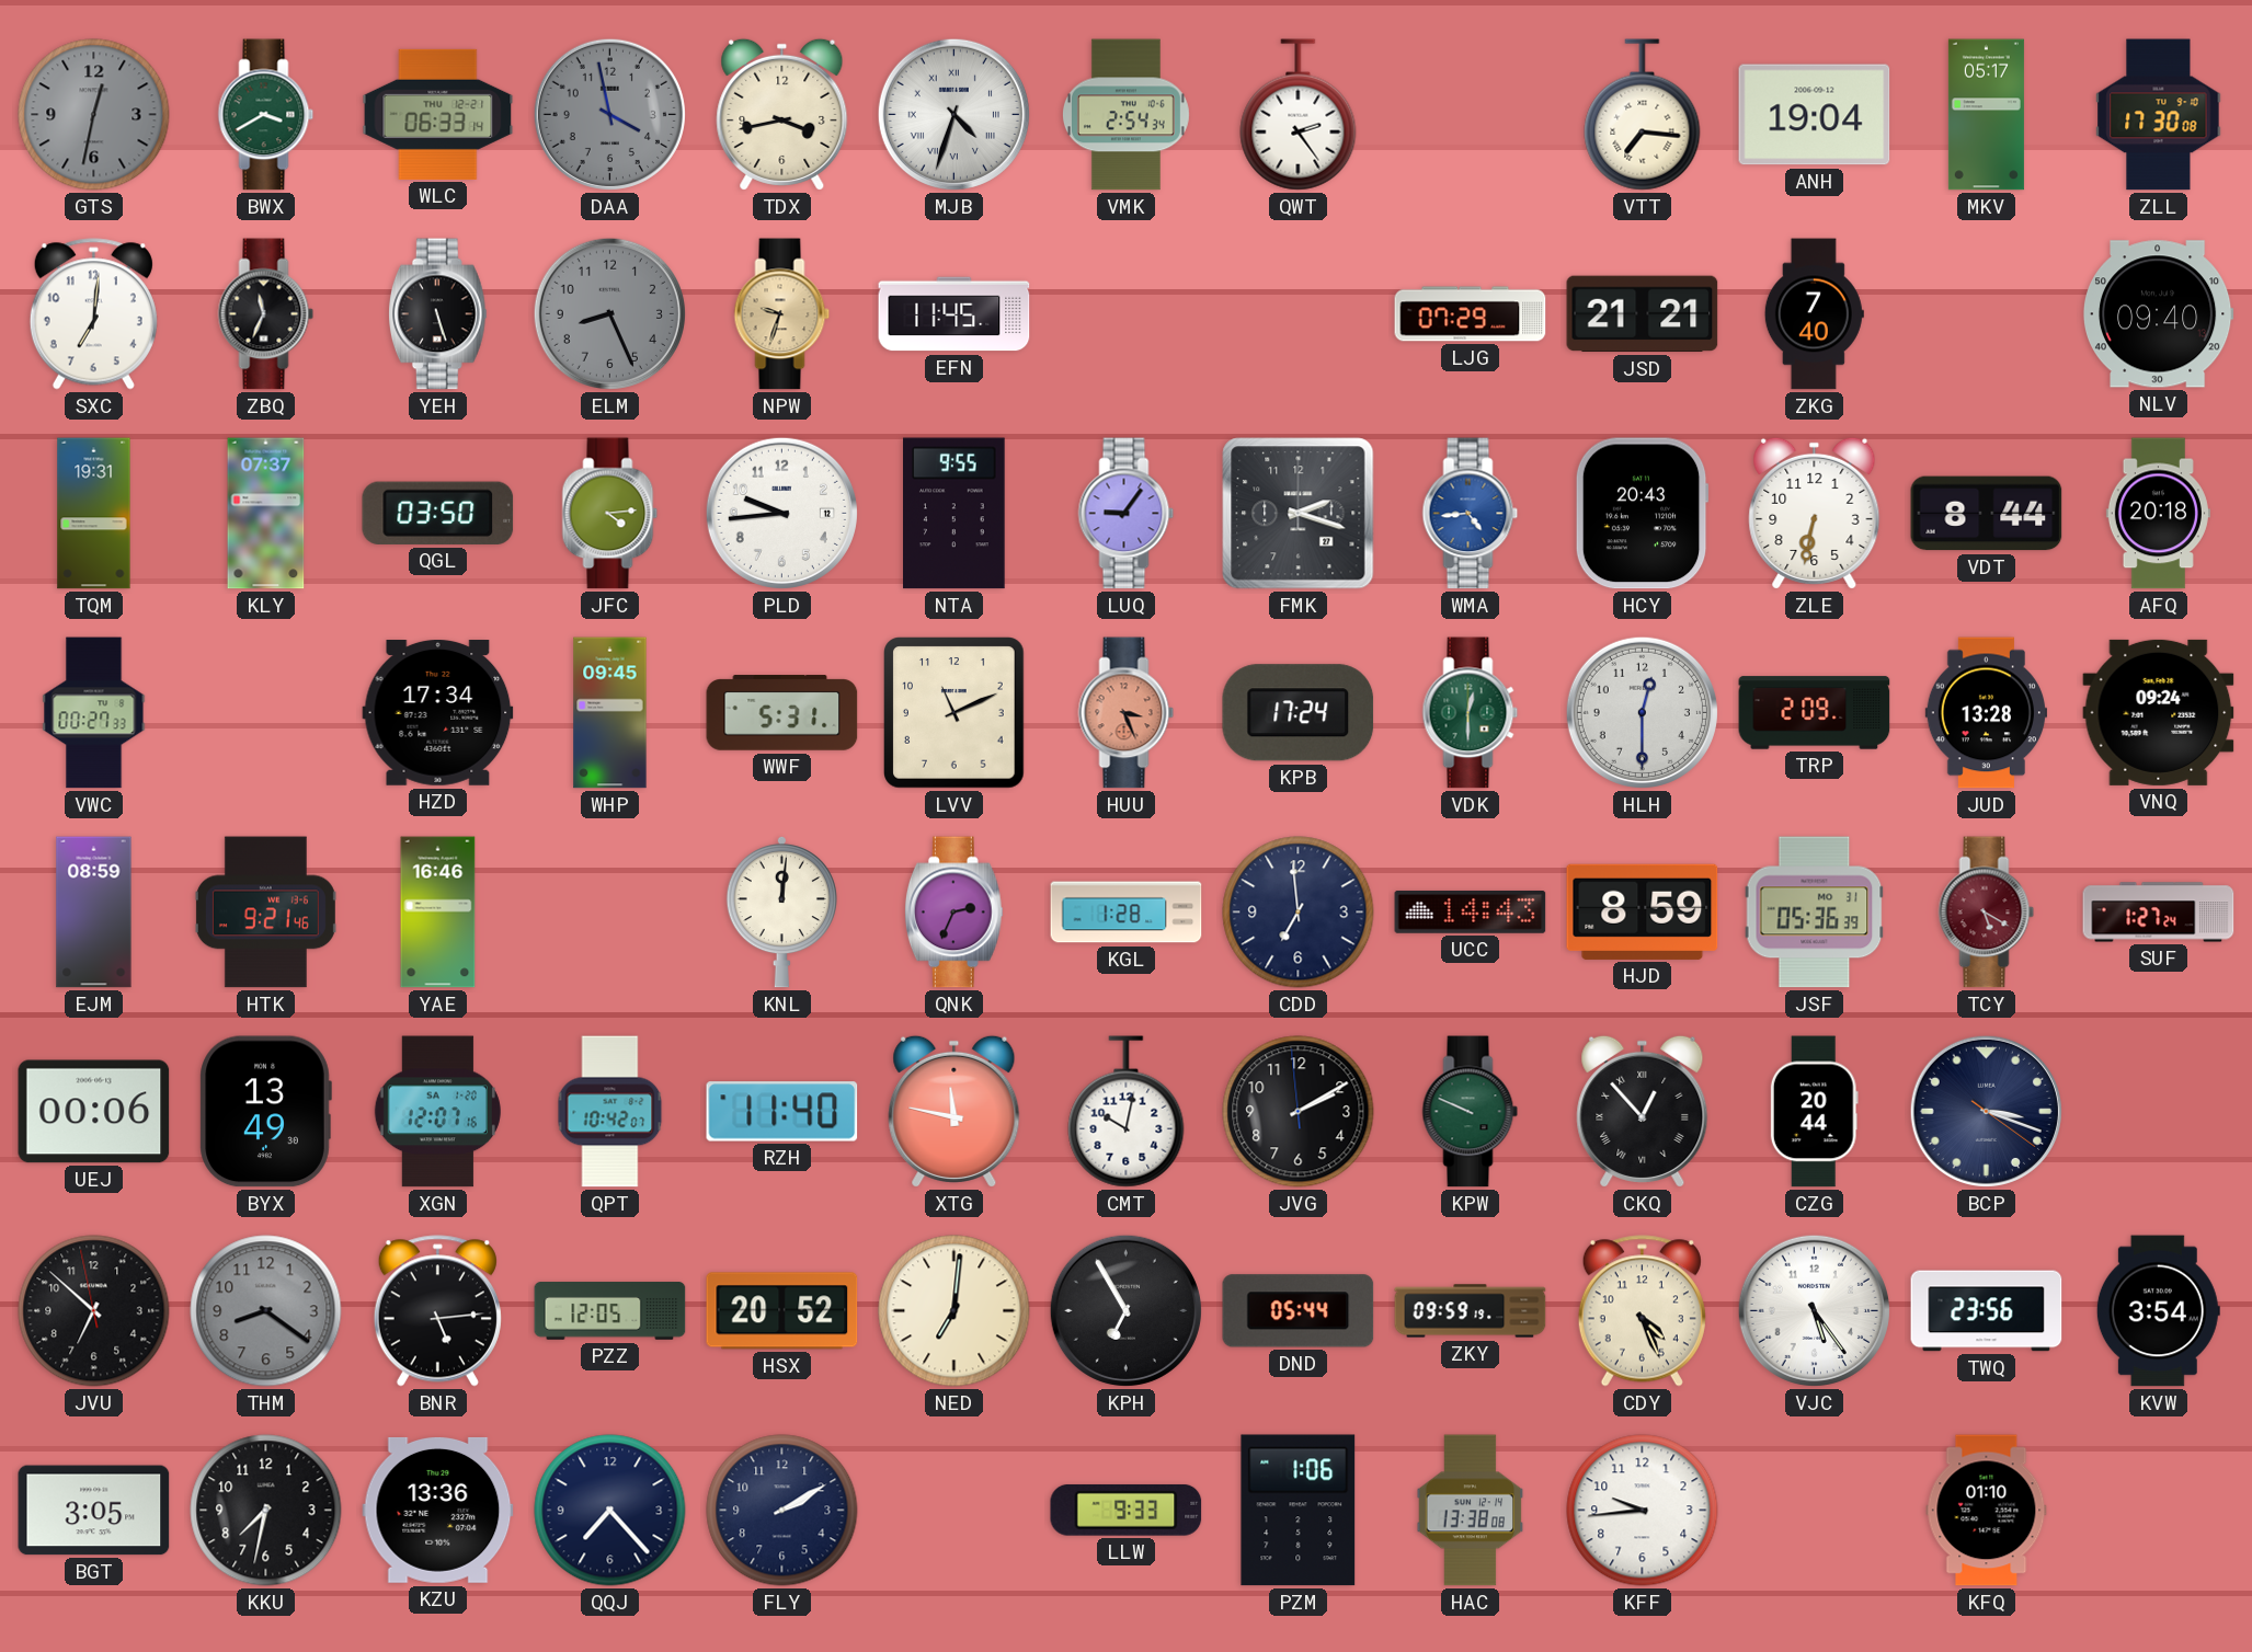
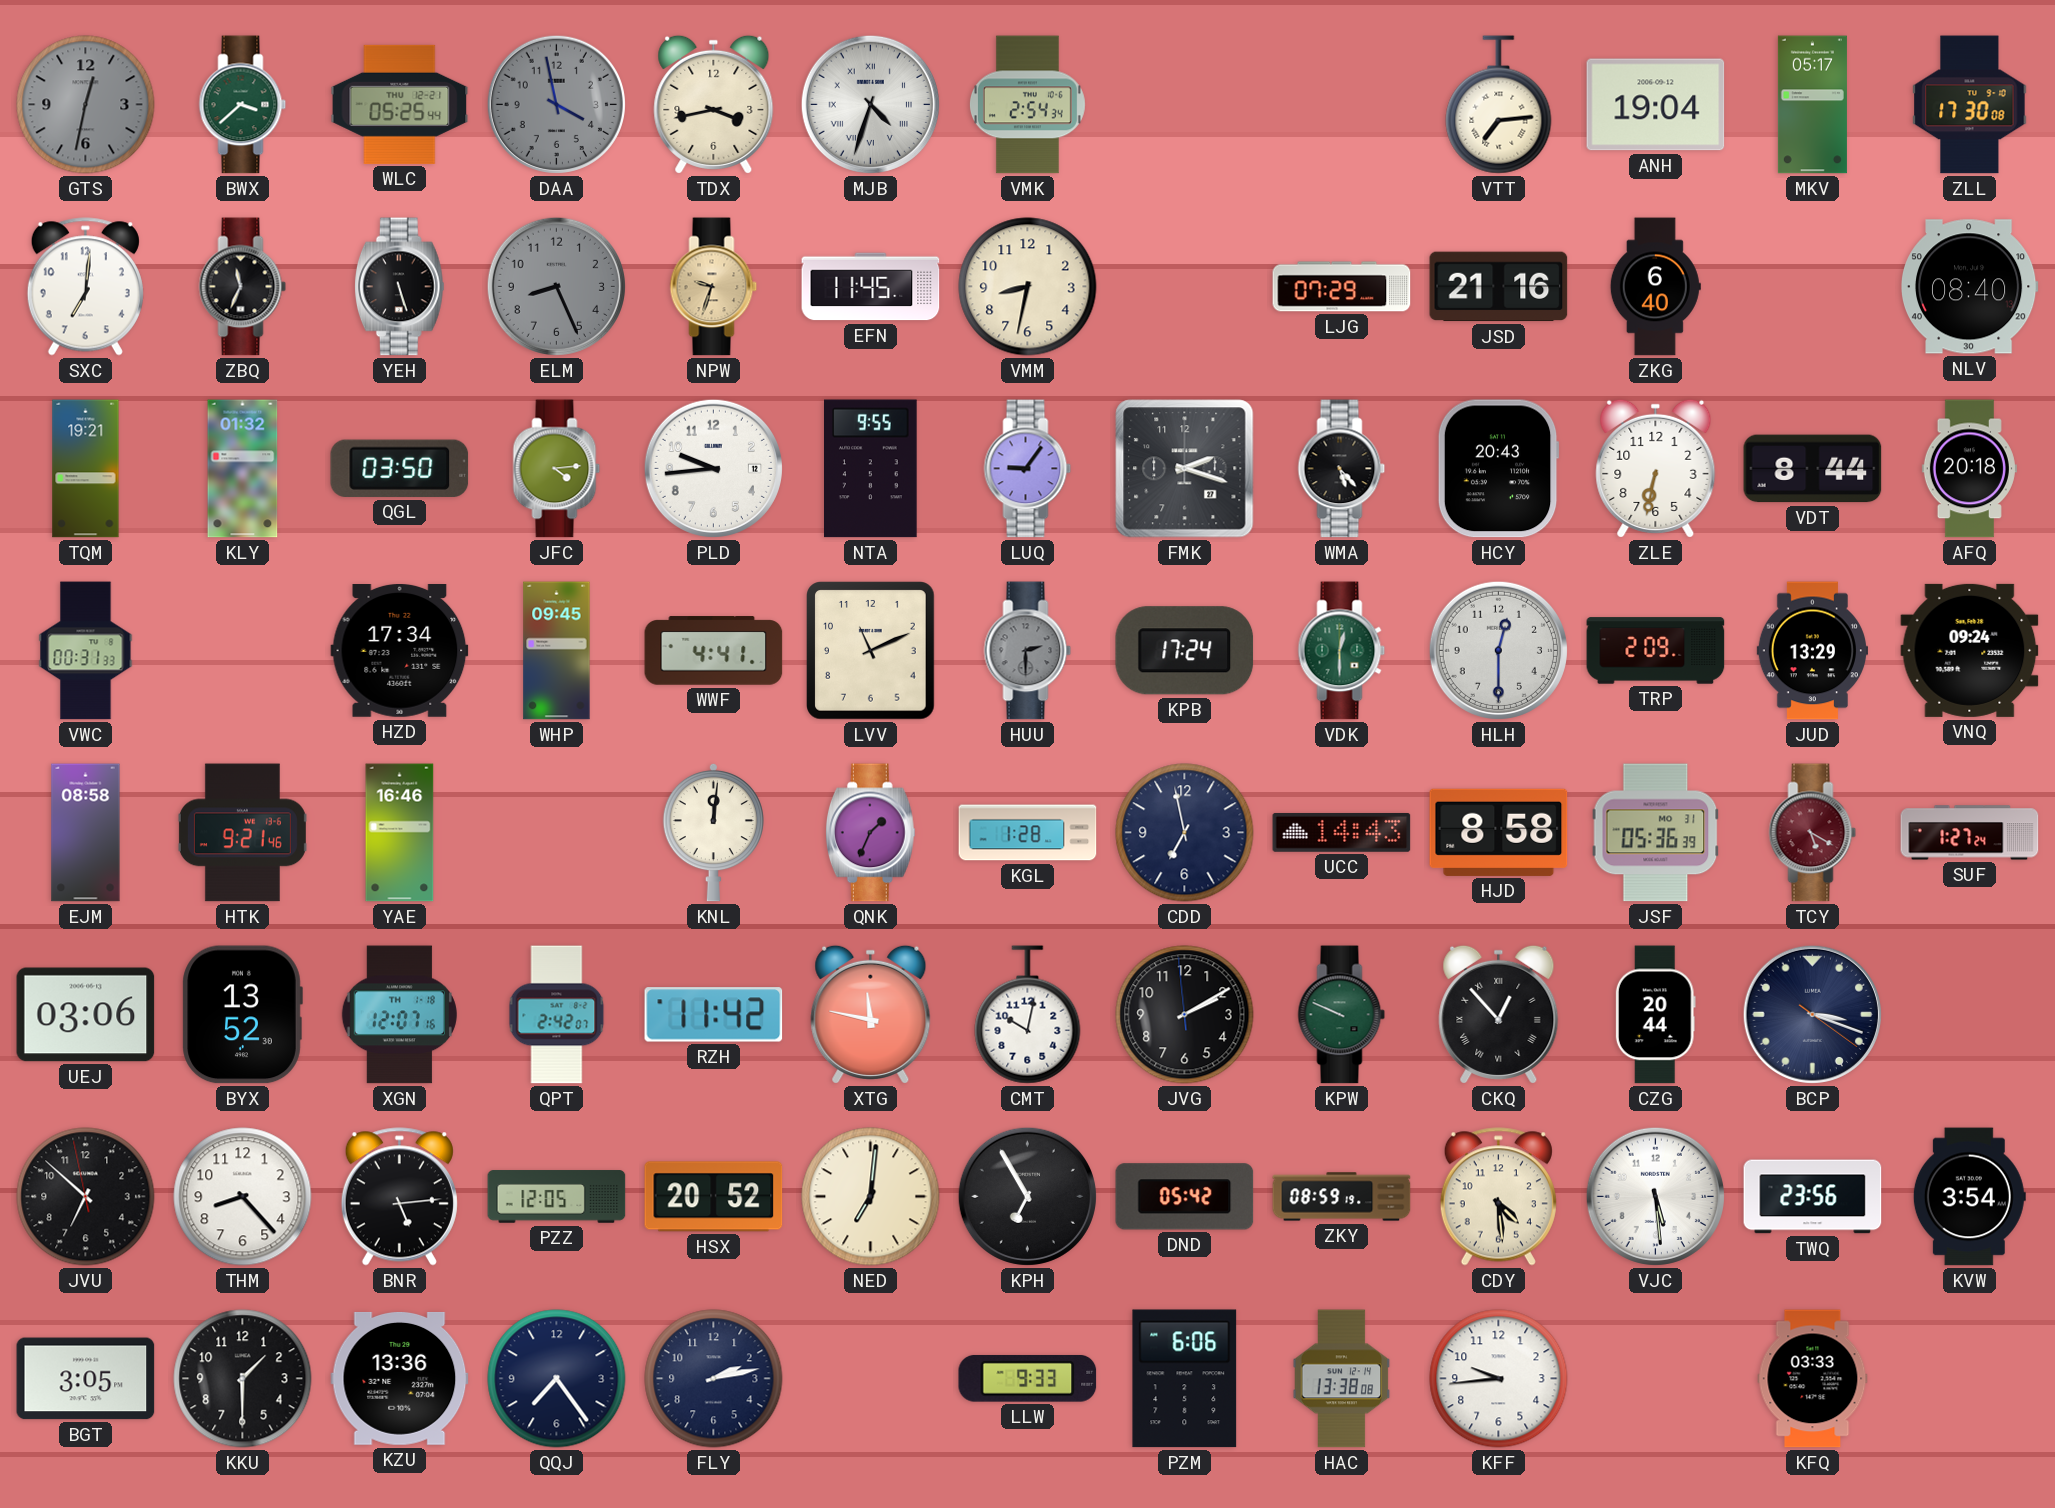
BWX: 3:40 -> 3:38 (243, 105)
WLC: 06:33 -> 05:25 (400, 104)
QWT: 2:24 -> none (1299, 115)
VTT: 7:16 -> 7:14 (1499, 105)
VMM: none -> 8:32 (1028, 287)
JSD: 21:21 -> 21:16 (1499, 287)
ZKG: 7:40 -> 6:40 (1655, 287)
NLV: 09:40 -> 08:40 (1969, 287)
TQM: 19:31 -> 19:21 (86, 469)
KLY: 07:37 -> 01:32 (243, 469)
WMA: 4:44 -> 5:23 (1342, 469)
WMA dial: blue -> black (1342, 469)
VWC: 00:27 -> 00:31 (86, 651)
WWF: 5:31 -> 4:41 (714, 651)
HUU: 3:26 -> 2:30 (1028, 651)
HUU dial: salmon -> grey (1028, 651)
JUD: 13:28 -> 13:29 (1812, 651)
EJM: 08:59 -> 08:58 (86, 833)
QNK: 2:34 -> 1:34 (870, 833)
CDD: 6:59 -> 6:58 (1185, 833)
HJD: 8:59 -> 8:58 (1499, 832)
UEJ: 00:06 -> 03:06 (86, 1015)
BYX: 13:49 -> 13:52 (242, 1015)
XGN date: SA 1-20 -> TH 1-18 (399, 1015)
QPT: 10:42 -> 2:42 (557, 1015)
RZH: 11:40 -> 11:42 (714, 1015)
THM: 8:21 -> 8:23 (243, 1197)
THM dial: grey -> white (243, 1197)
DND: 05:44 -> 05:42 (1185, 1197)
ZKY: 09:59 -> 08:59 (1342, 1197)
CDY: 4:26 -> 4:29 (1498, 1197)
VJC: 5:24 -> 5:29 (1655, 1196)
KKU: 7:32 -> 1:30 (243, 1379)
QQJ: 7:23 -> 7:24 (557, 1379)
FLY: 2:10 -> 2:13 (714, 1379)
PZM: 1:06 -> 6:06 (1185, 1379)
KFQ: 01:10 -> 03:33 (1813, 1379)
